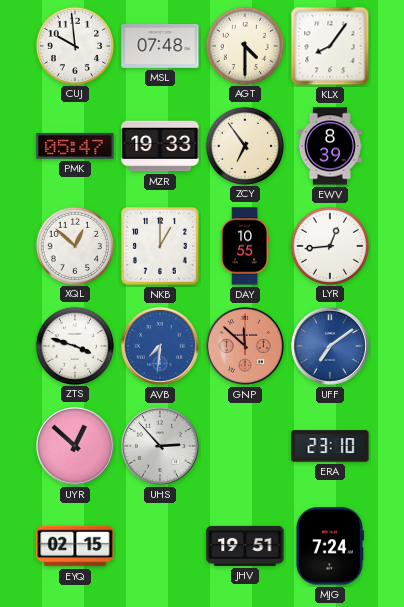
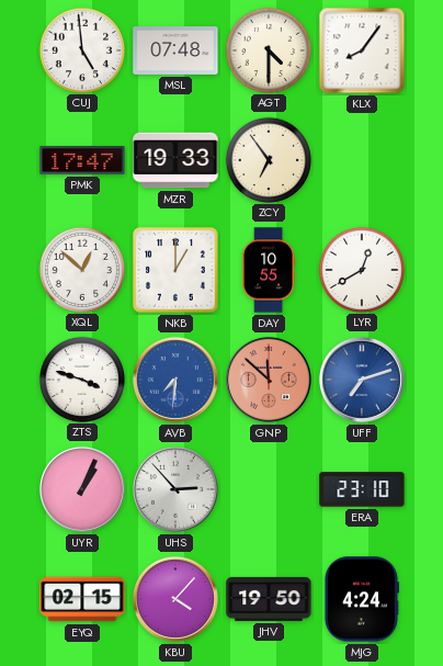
CUJ: 9:59 -> 4:59 (81, 49)
PMK: 05:47 -> 17:47 (82, 161)
EWV: 8:39 -> none (330, 146)
LYR: 12:44 -> 12:40 (361, 269)
UFF: 7:09 -> 7:12 (362, 380)
UYR: 12:52 -> 1:04 (82, 489)
KBU: none -> 4:07 (175, 599)
JHV: 19:51 -> 19:50 (269, 599)
MJG: 7:24 -> 4:24 (361, 599)
